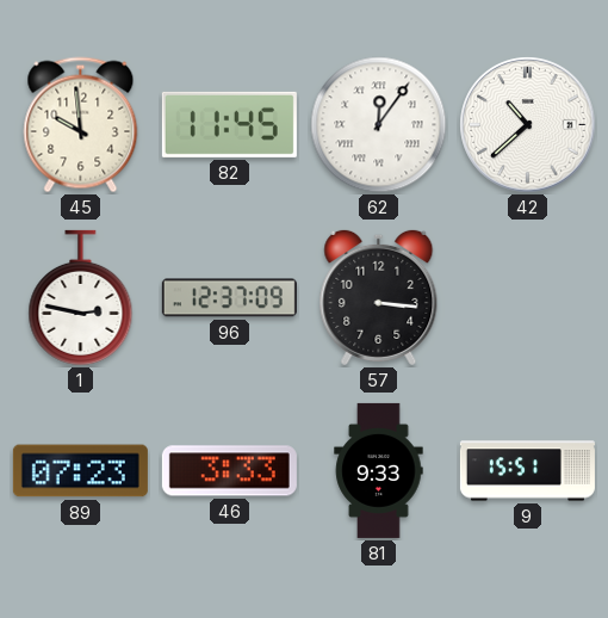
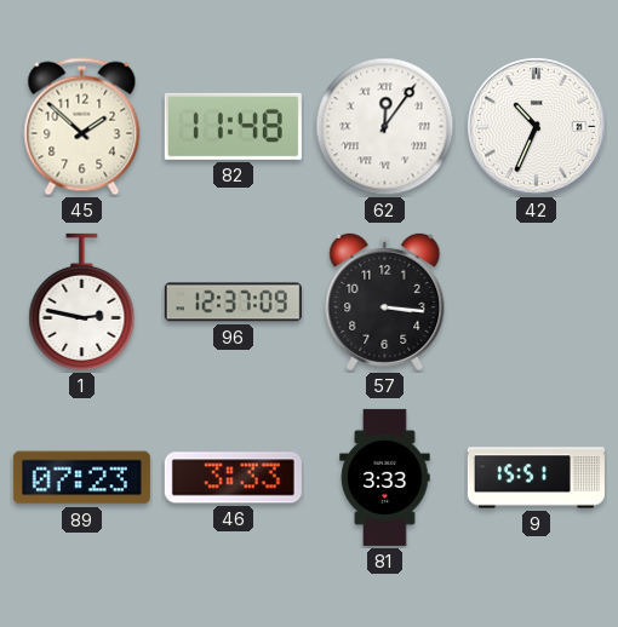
45: 9:59 -> 1:52 (82, 127)
82: 11:45 -> 11:48 (233, 126)
42: 10:38 -> 10:34 (537, 127)
81: 9:33 -> 3:33 (385, 477)
